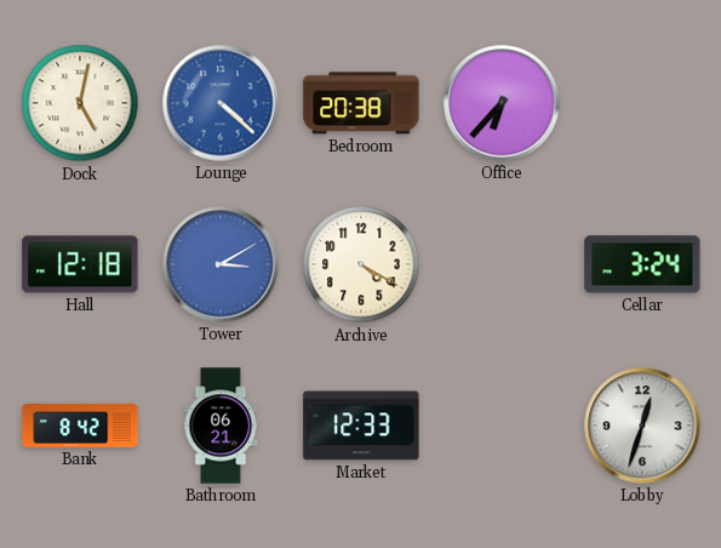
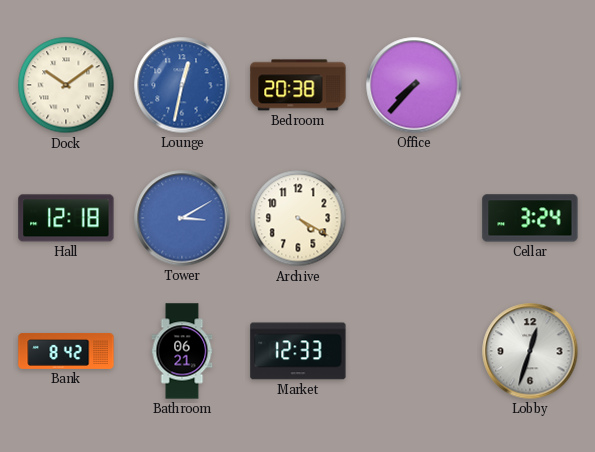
Dock: 5:02 -> 10:09 (66, 85)
Lounge: 4:22 -> 12:32 (182, 85)
Office: 6:37 -> 7:37 (414, 85)
